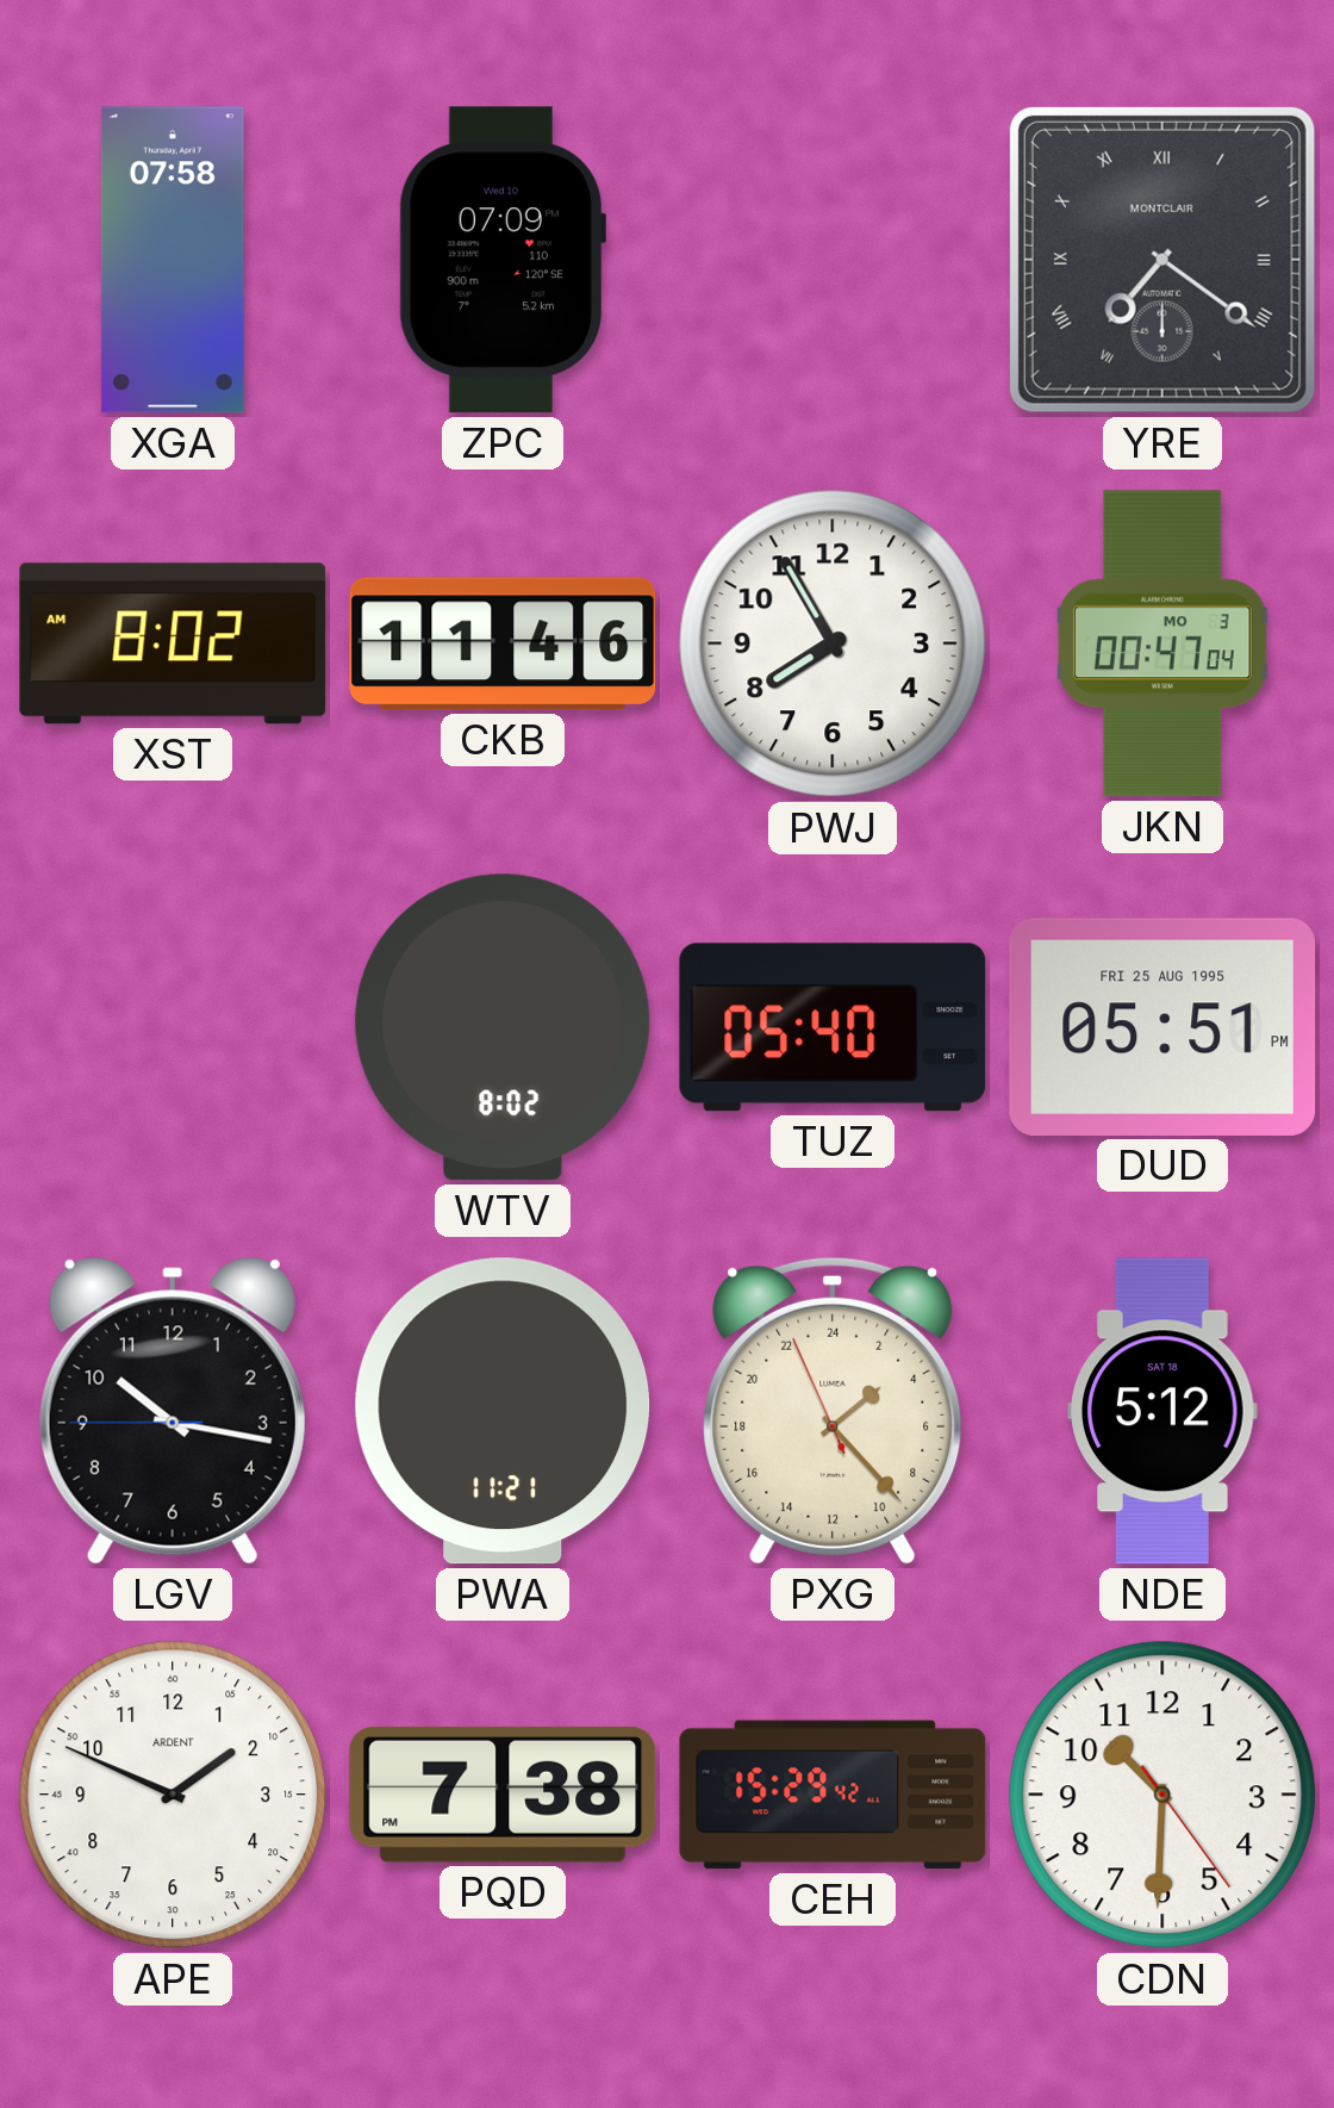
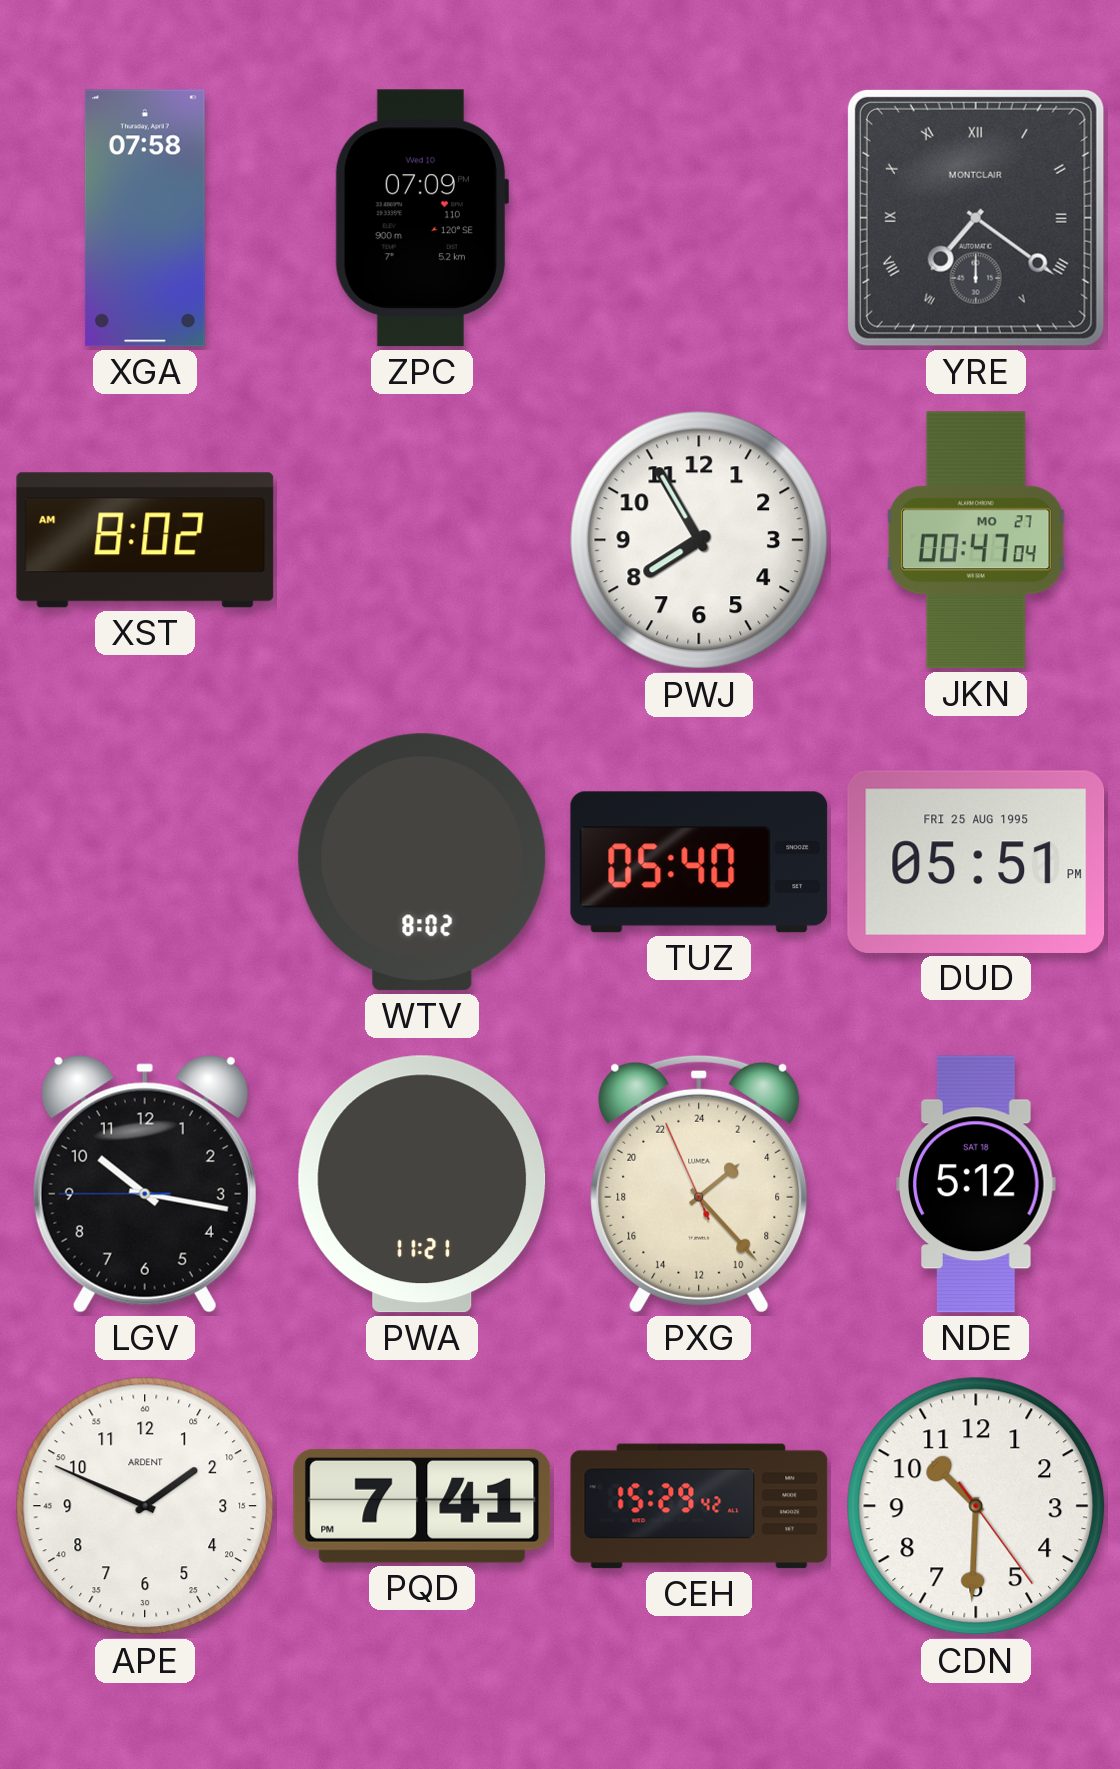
CKB: 11:46 -> none (503, 643)
JKN date: MO 3 -> MO 27 (976, 540)
PQD: 7:38 -> 7:41 (422, 1506)
